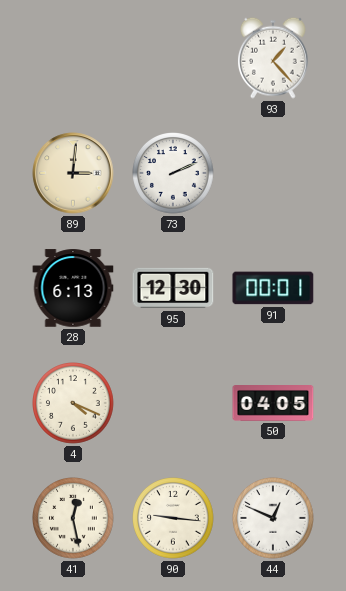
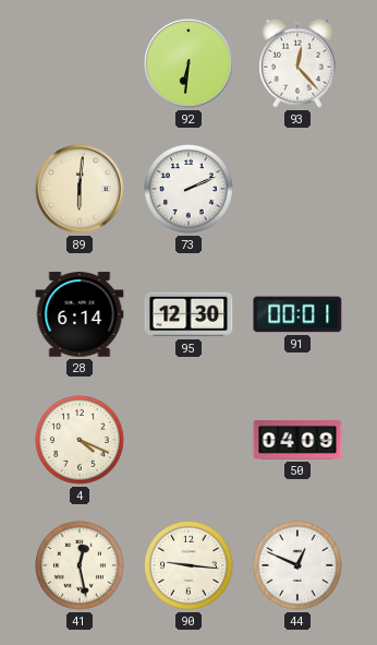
92: none -> 6:31 (188, 63)
93: 1:23 -> 12:23 (297, 63)
89: 3:01 -> 6:01 (80, 189)
28: 6:13 -> 6:14 (80, 314)
50: 04:05 -> 04:09 (297, 441)
